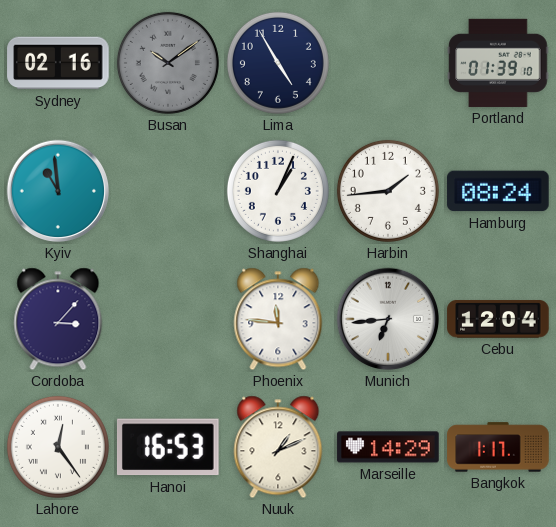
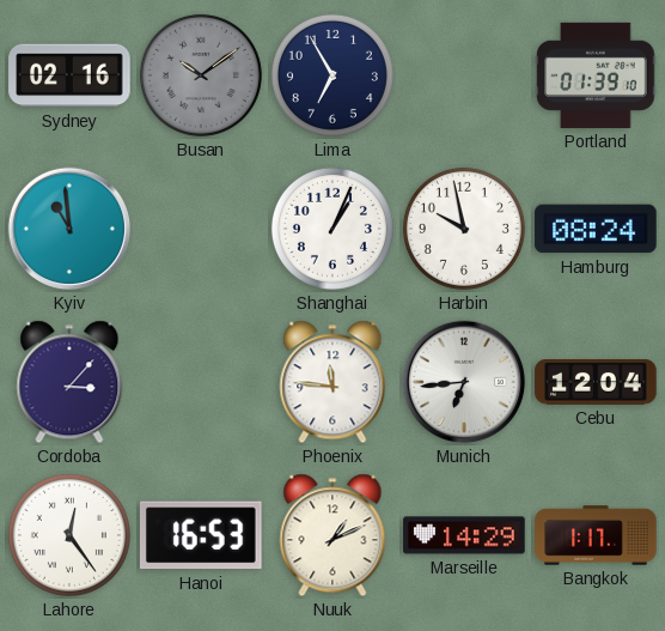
Lima: 4:55 -> 6:55 (332, 75)
Harbin: 1:44 -> 9:58 (464, 229)
